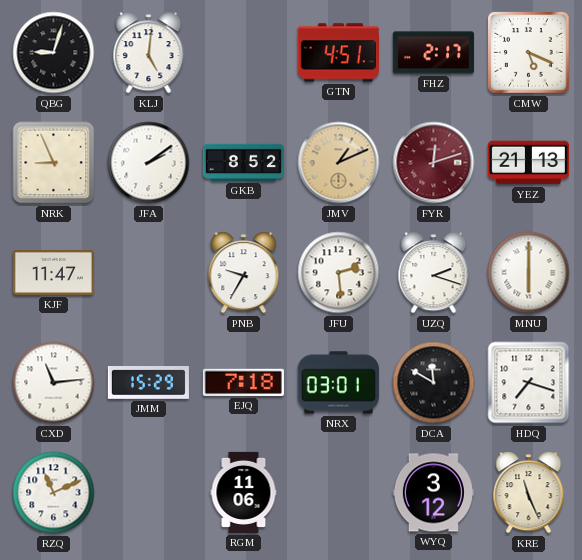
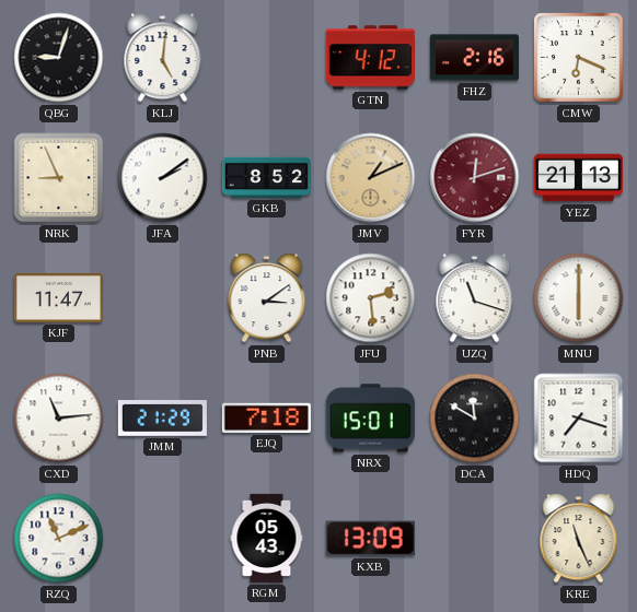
GTN: 4:51 -> 4:12 (370, 58)
FHZ: 2:17 -> 2:16 (474, 58)
CMW: 5:19 -> 6:19 (579, 58)
PNB: 9:35 -> 3:09 (267, 298)
UZQ: 2:18 -> 11:18 (475, 298)
JMM: 15:29 -> 21:29 (162, 419)
NRX: 03:01 -> 15:01 (370, 419)
RGM: 11:06 -> 05:43 (267, 538)
KXB: none -> 13:09 (370, 539)
WYQ: 3:12 -> none (433, 493)
